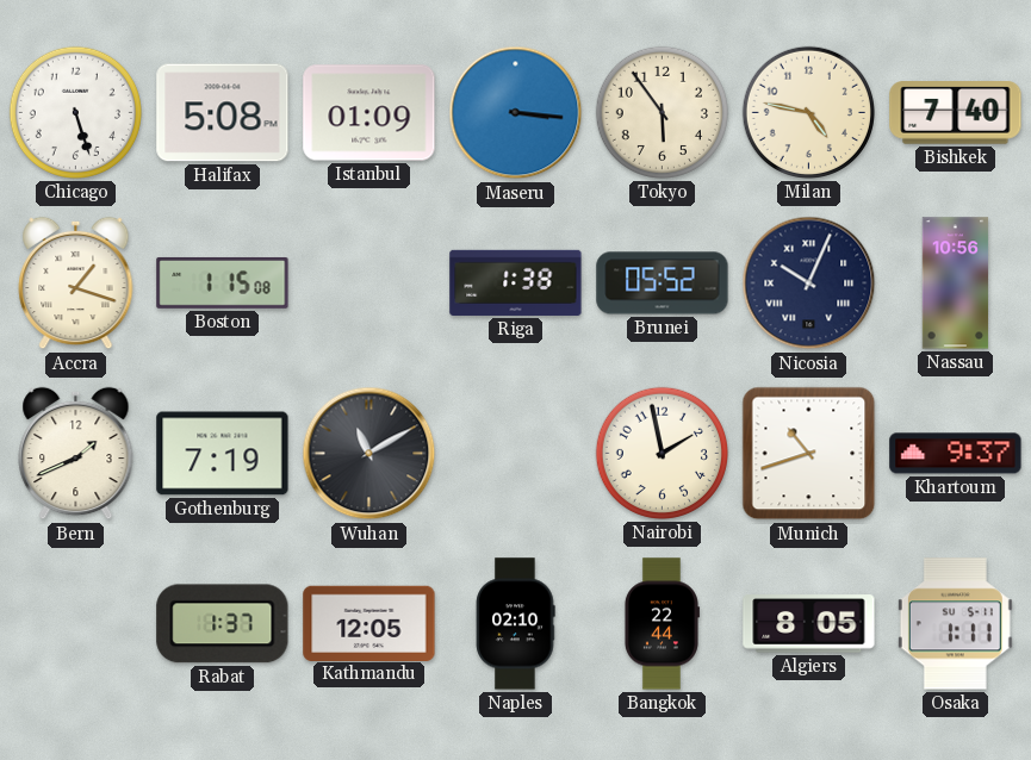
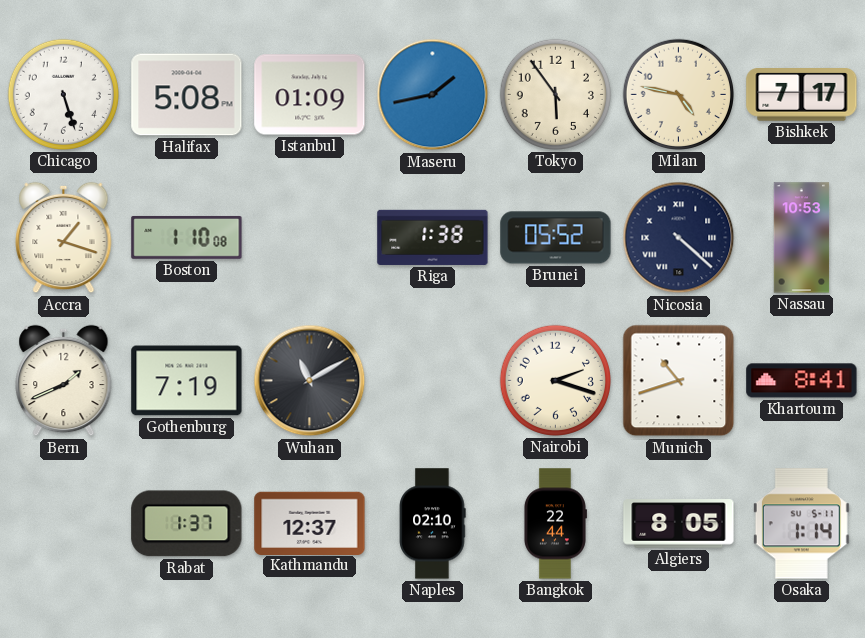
Maseru: 3:16 -> 1:43 (433, 95)
Bishkek: 7:40 -> 7:17 (802, 95)
Boston: 1:15 -> 1:10 (187, 238)
Nicosia: 10:04 -> 4:22 (679, 238)
Nassau: 10:56 -> 10:53 (802, 238)
Nairobi: 1:58 -> 2:18 (555, 380)
Khartoum: 9:37 -> 8:41 (802, 381)
Kathmandu: 12:05 -> 12:37 (310, 523)
Osaka: 1:11 -> 1:14 (801, 524)
